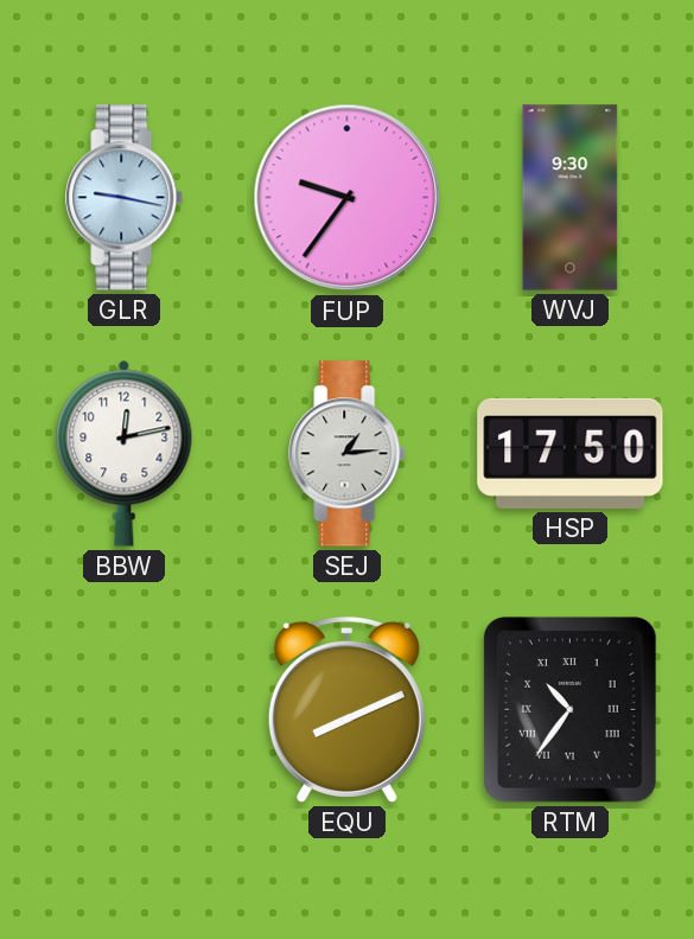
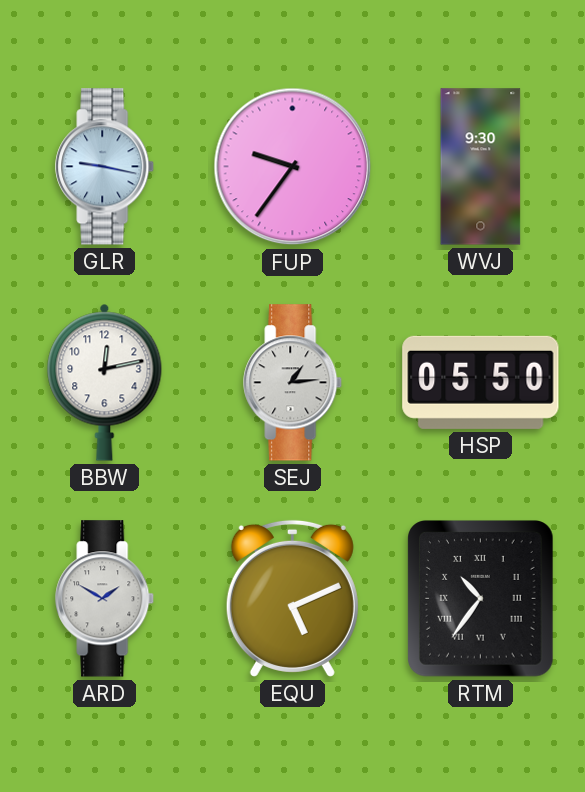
HSP: 17:50 -> 05:50 (481, 382)
ARD: none -> 1:50 (105, 599)
EQU: 8:11 -> 5:11 (292, 598)
